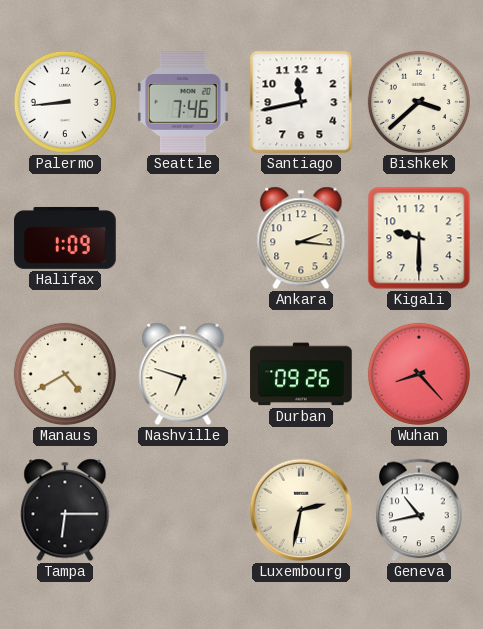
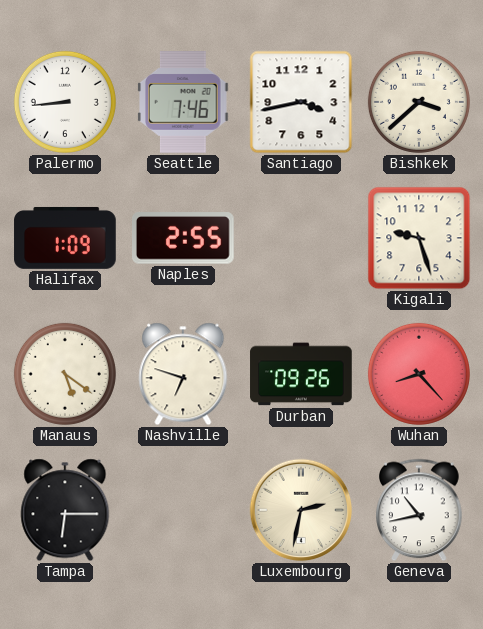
Santiago: 11:43 -> 3:43 (301, 102)
Naples: none -> 2:55 (184, 238)
Ankara: 2:16 -> none (301, 238)
Kigali: 9:30 -> 9:27 (419, 238)
Manaus: 4:40 -> 5:21 (65, 374)
